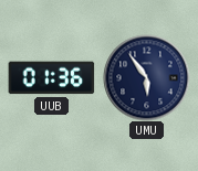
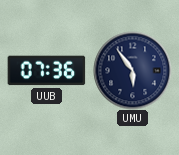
UUB: 01:36 -> 07:36 (46, 71)
